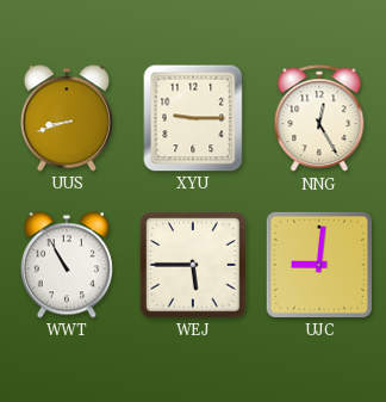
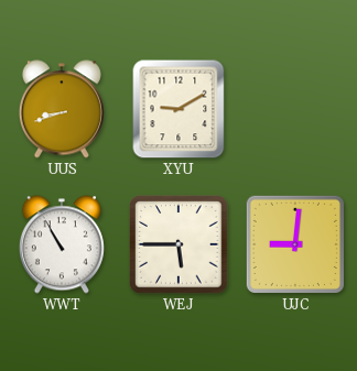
XYU: 9:15 -> 9:10 (178, 109)
NNG: 12:25 -> none (319, 119)
